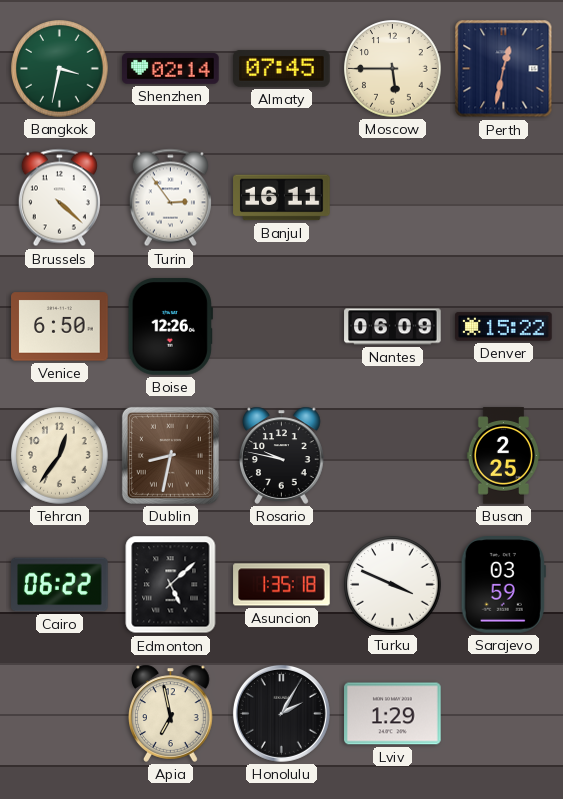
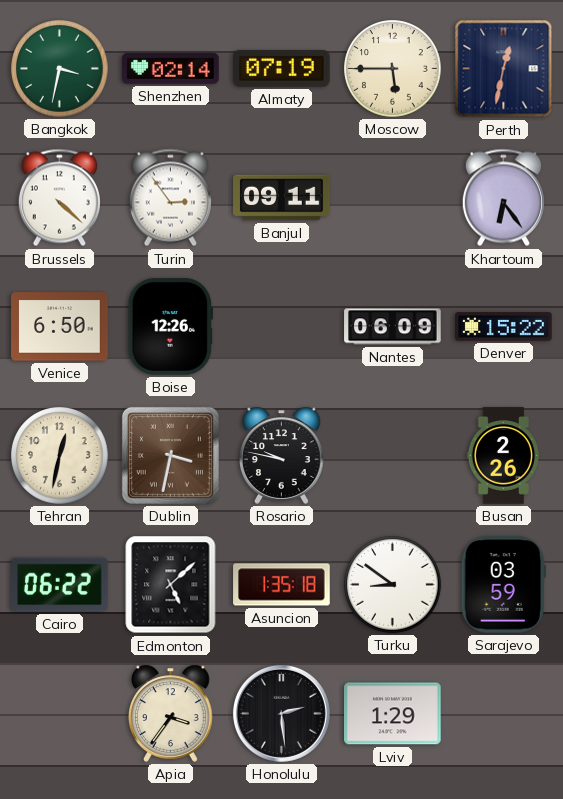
Almaty: 07:45 -> 07:19 (282, 68)
Banjul: 16:11 -> 09:11 (282, 198)
Khartoum: none -> 6:24 (503, 198)
Tehran: 12:36 -> 12:32 (60, 456)
Dublin: 8:32 -> 3:32 (170, 455)
Busan: 2:25 -> 2:26 (503, 456)
Turku: 3:49 -> 8:51 (393, 585)
Apia: 6:58 -> 3:36 (171, 713)
Honolulu: 2:05 -> 2:29 (281, 713)
